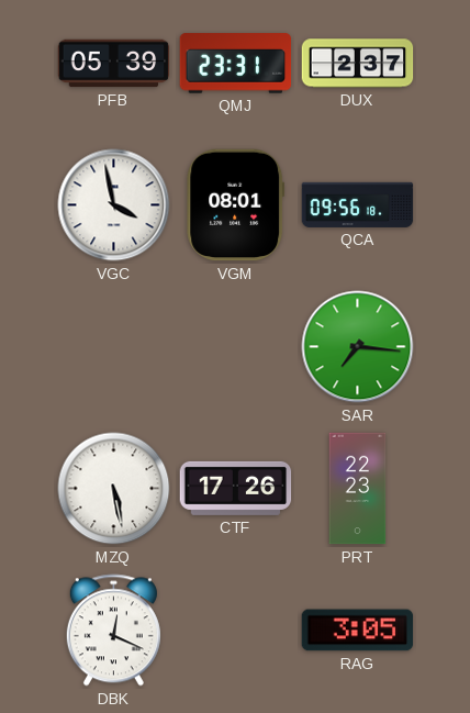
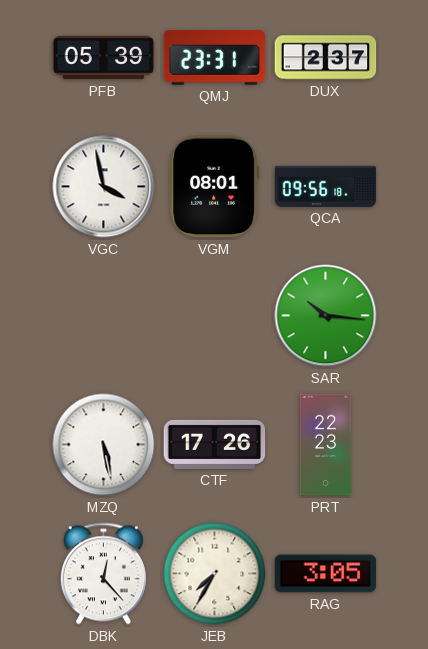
SAR: 7:16 -> 10:16 (326, 316)
DBK: 12:19 -> 12:23 (103, 574)
JEB: none -> 7:35 (215, 574)
